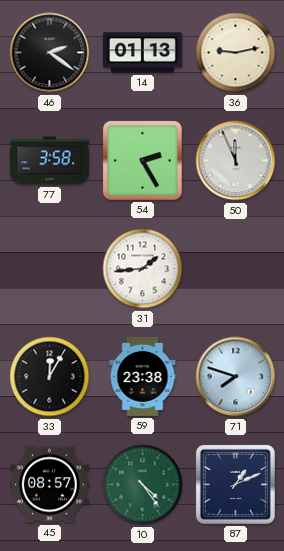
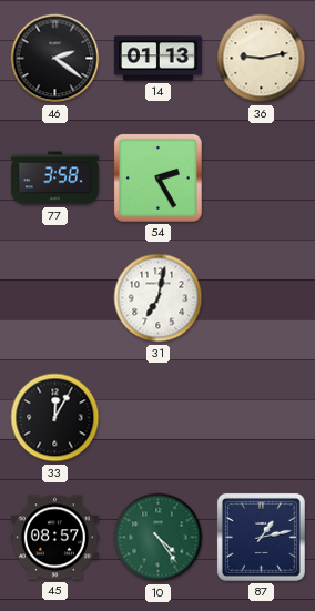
50: 11:56 -> none (236, 161)
31: 1:44 -> 7:02 (159, 298)
59: 23:38 -> none (143, 376)
71: 7:48 -> none (236, 377)
87: 1:11 -> 1:13 (261, 537)
